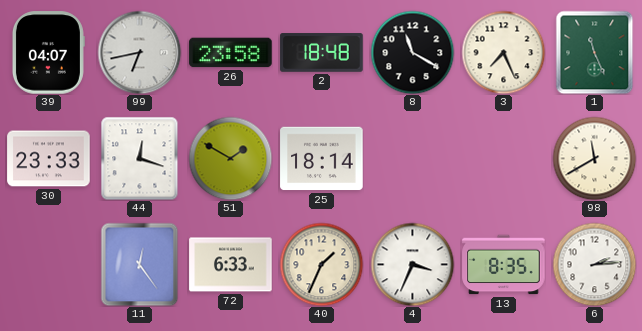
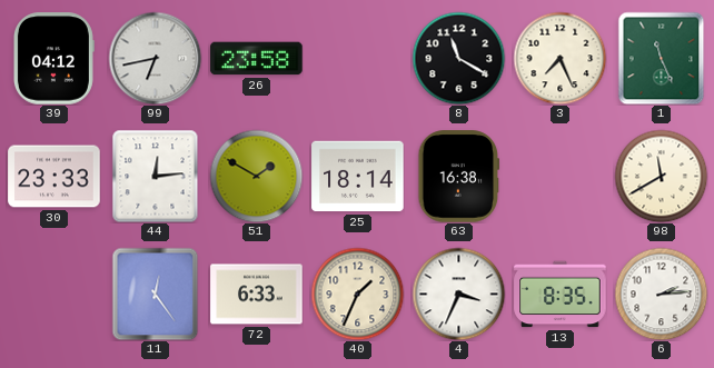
39: 04:07 -> 04:12 (53, 59)
2: 18:48 -> none (322, 53)
44: 12:18 -> 12:14 (156, 176)
63: none -> 16:38 (459, 177)
